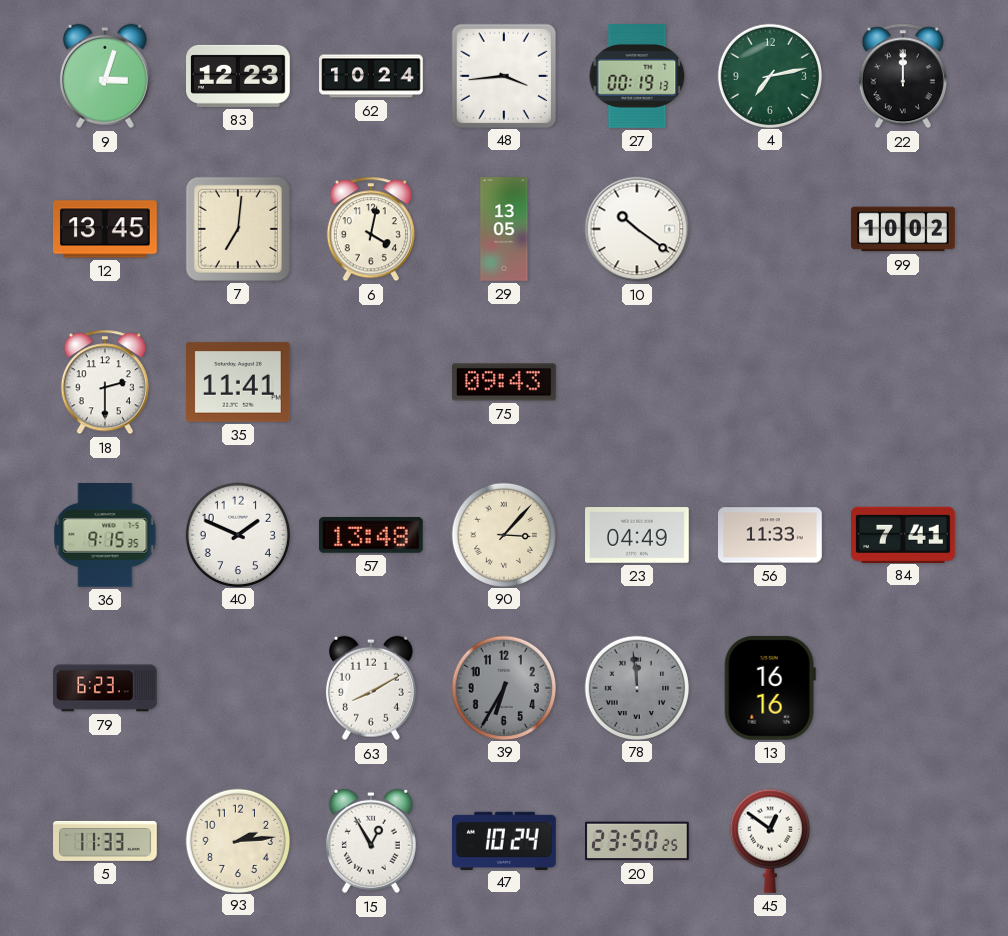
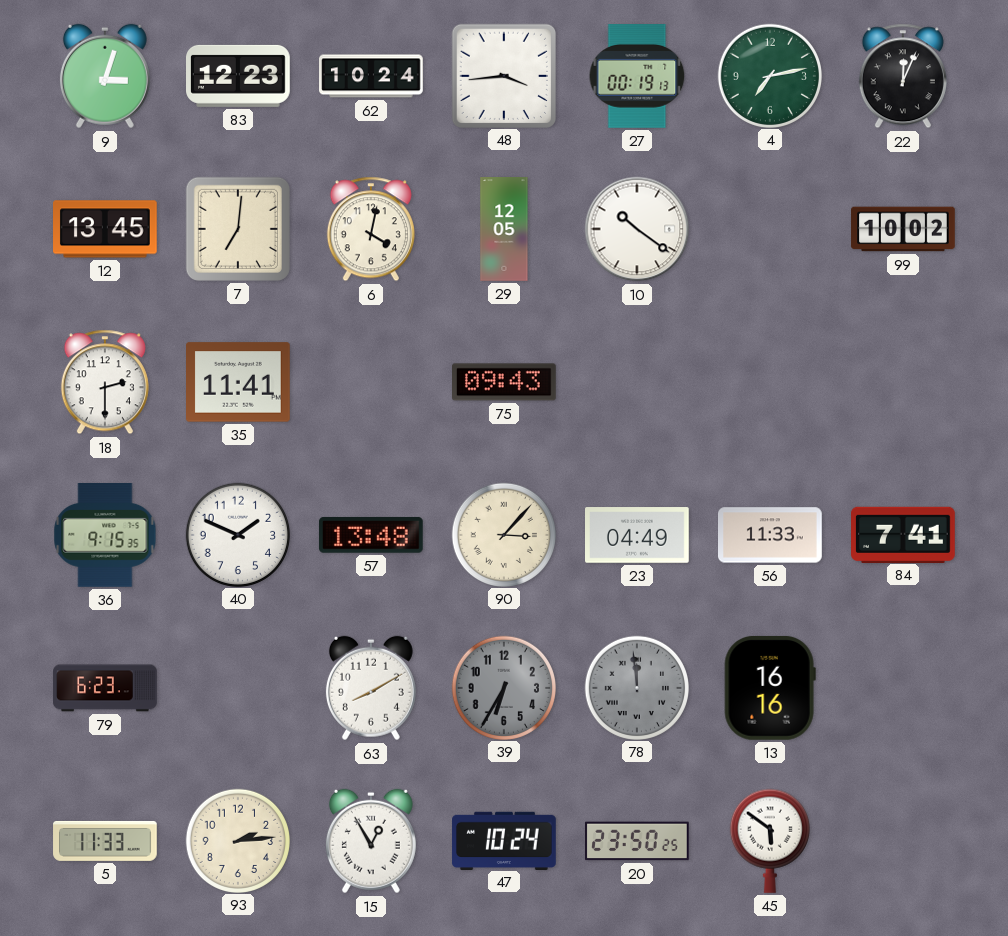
22: 12:00 -> 12:04 (903, 76)
29: 13:05 -> 12:05 (504, 229)
45: 12:51 -> 5:51 (770, 841)
